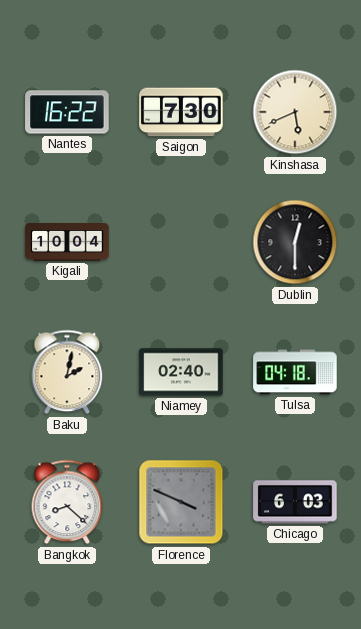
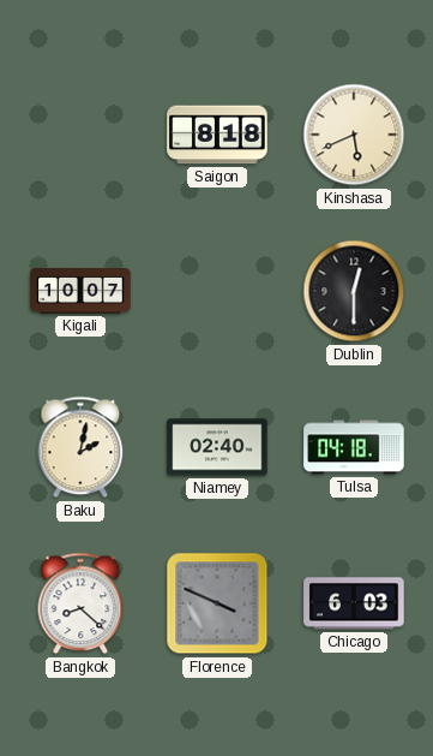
Nantes: 16:22 -> none (67, 112)
Saigon: 7:30 -> 8:18 (217, 135)
Kigali: 10:04 -> 10:07 (80, 292)
